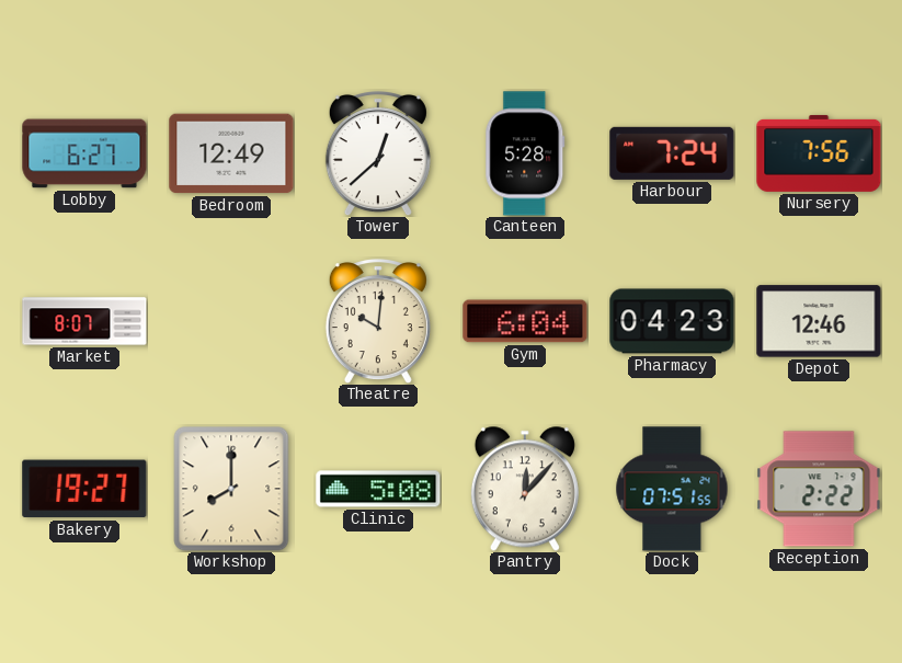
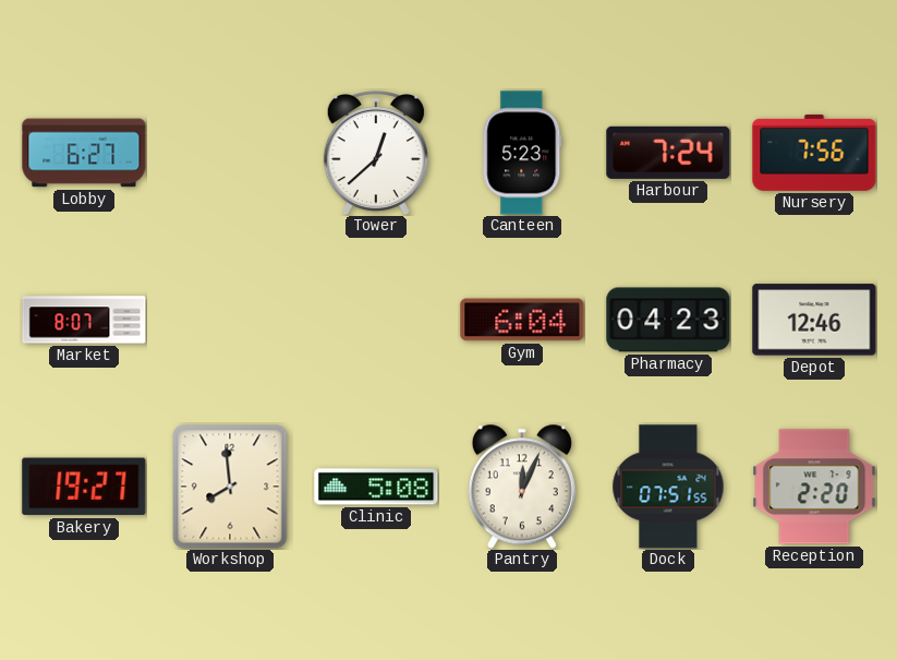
Bedroom: 12:49 -> none (231, 153)
Canteen: 5:28 -> 5:23 (522, 153)
Theatre: 10:01 -> none (378, 322)
Workshop: 8:00 -> 7:59 (230, 487)
Pantry: 12:07 -> 12:04 (522, 487)
Reception: 2:22 -> 2:20 (814, 487)
